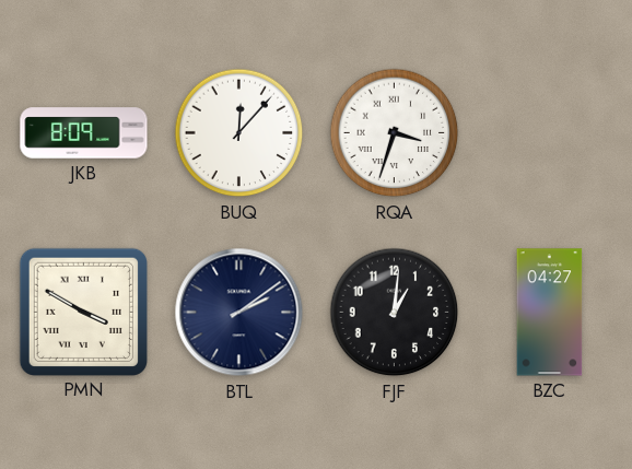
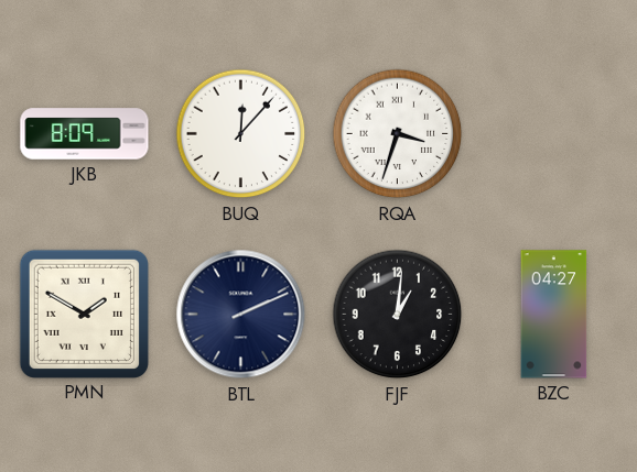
PMN: 3:50 -> 1:50 (84, 314)
BTL: 2:09 -> 2:11 (241, 315)
